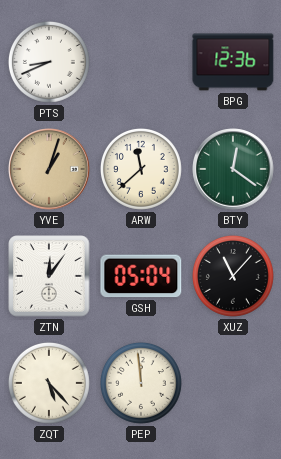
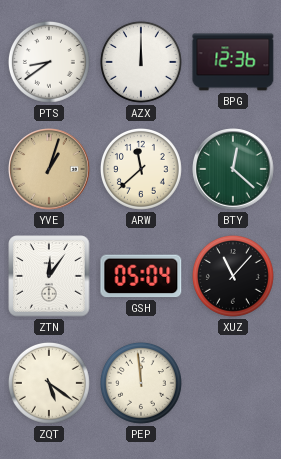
PTS: 8:41 -> 8:39 (49, 62)
AZX: none -> 12:00 (141, 62)
BTY: 12:21 -> 12:22 (233, 169)
ZQT: 5:23 -> 5:21 (49, 383)
